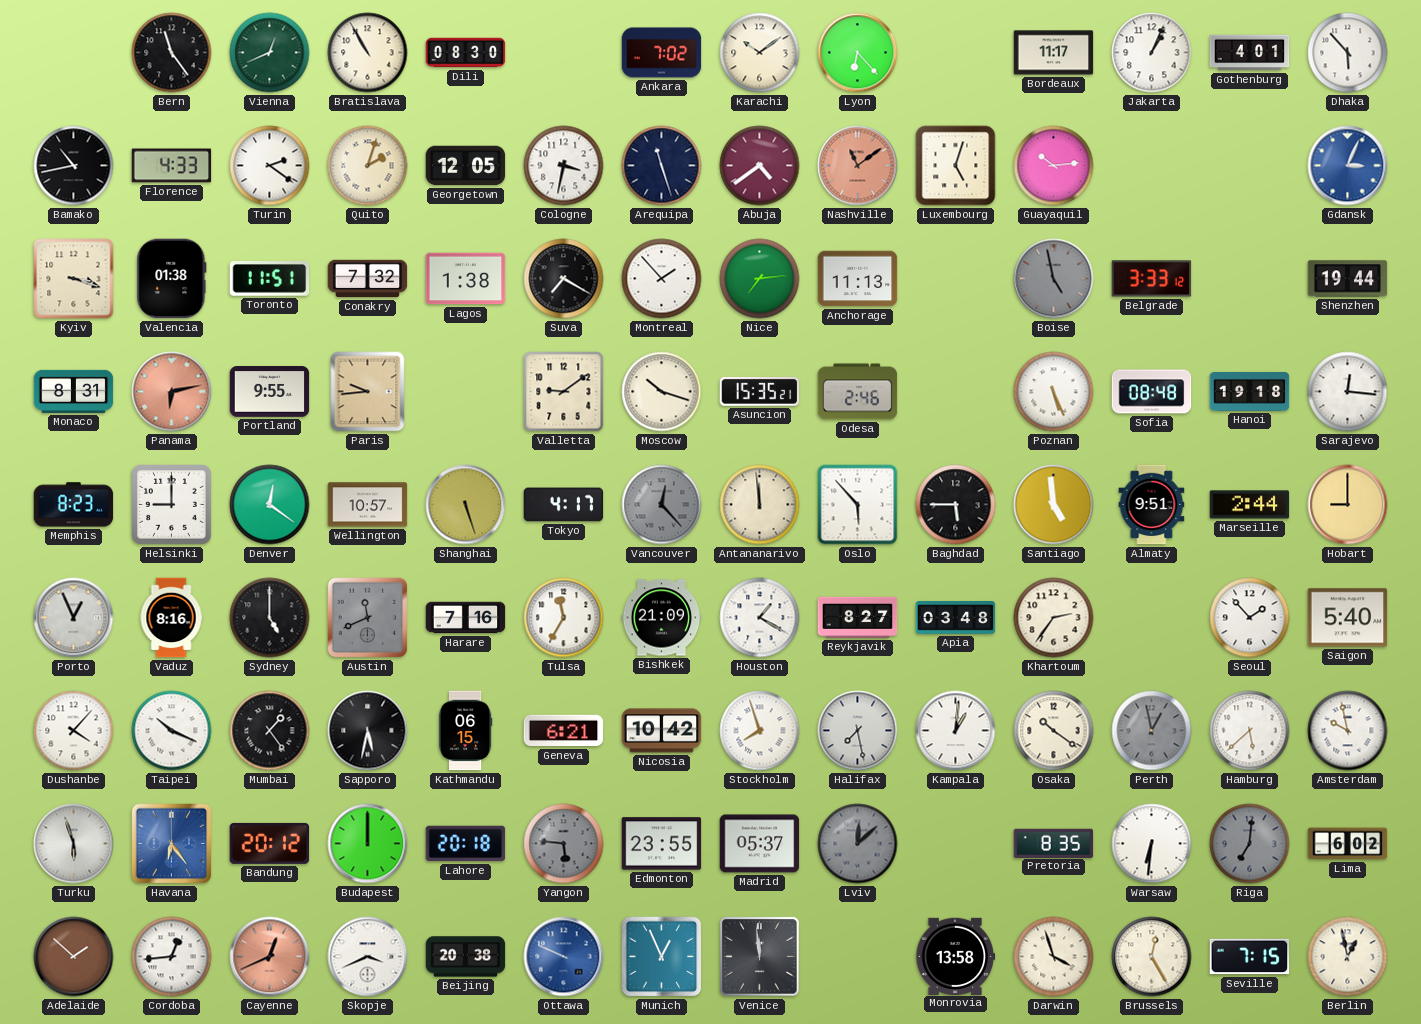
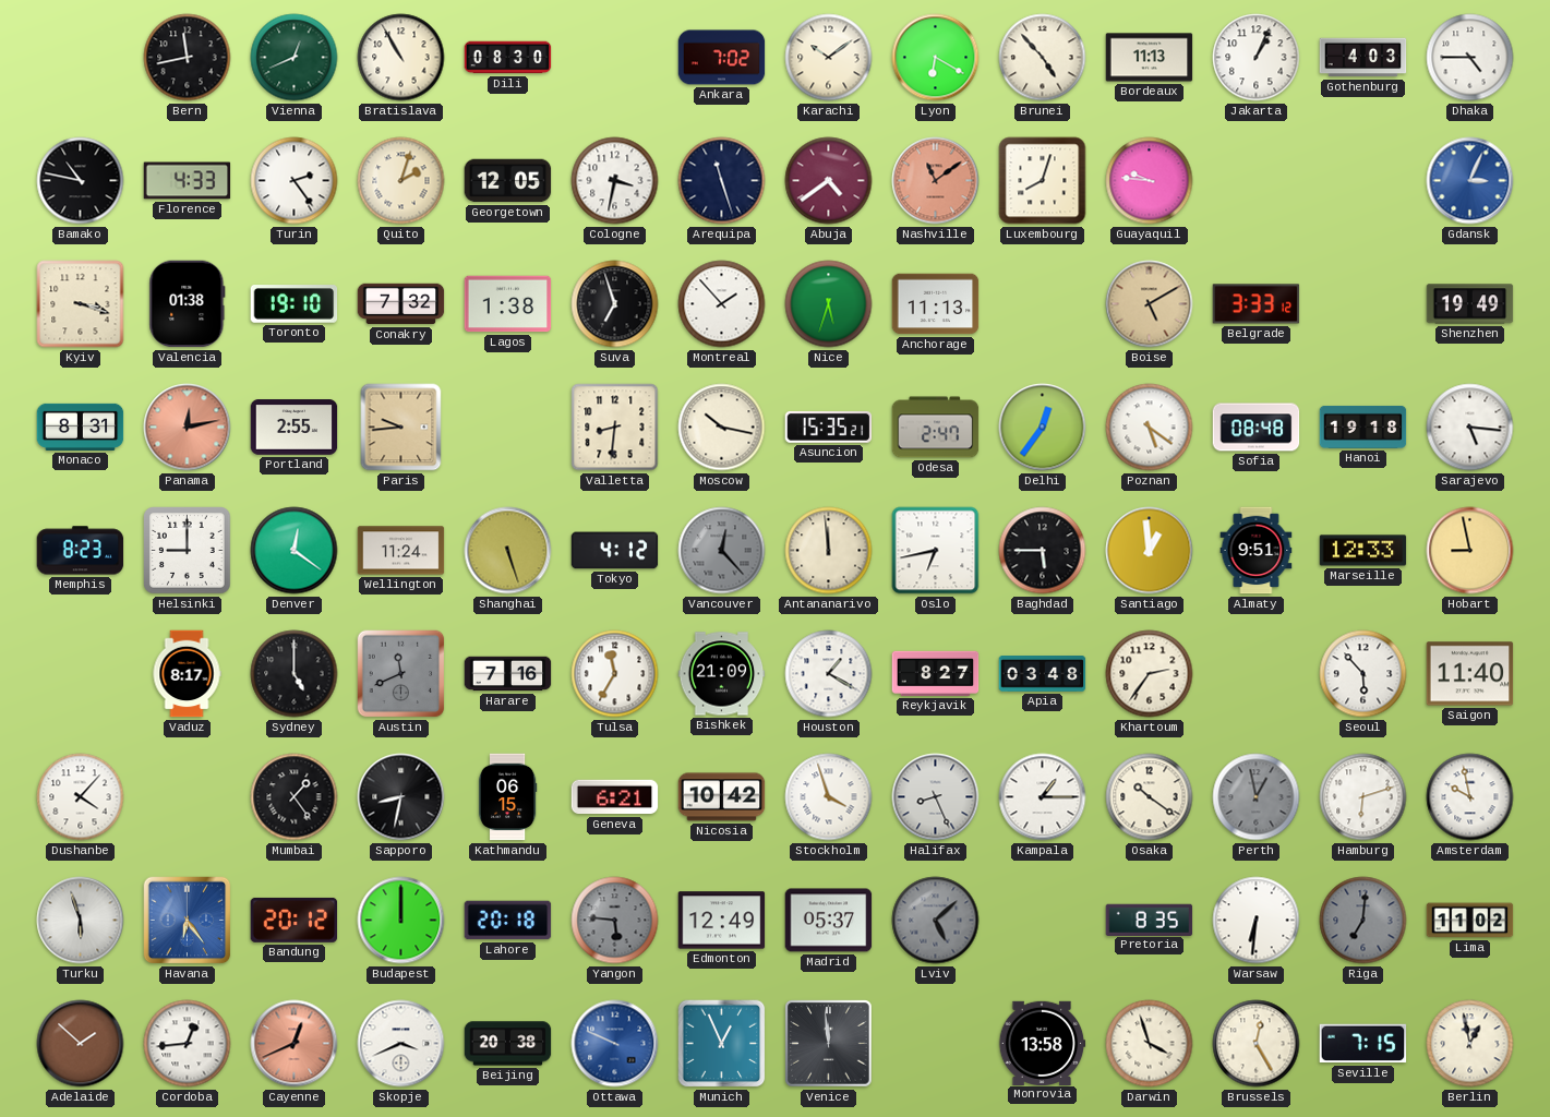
Bern: 11:24 -> 11:43 (188, 58)
Lyon: 6:23 -> 6:20 (936, 58)
Brunei: none -> 4:53 (1043, 58)
Bordeaux: 11:17 -> 11:13 (1150, 58)
Gothenburg: 4:01 -> 4:03 (1363, 58)
Dhaka: 5:53 -> 4:45 (1470, 58)
Bamako: 10:43 -> 10:47 (81, 181)
Turin: 2:21 -> 2:24 (295, 181)
Luxembourg: 5:03 -> 8:03 (1043, 181)
Guayaquil: 10:14 -> 9:46 (1150, 181)
Toronto: 11:51 -> 19:10 (295, 304)
Suva: 7:20 -> 6:57 (615, 304)
Nice: 7:14 -> 5:33 (829, 304)
Boise: 4:58 -> 5:10 (1150, 304)
Boise dial: grey -> champagne (1150, 304)
Shenzhen: 19:44 -> 19:49 (1470, 304)
Panama: 6:13 -> 12:13 (188, 428)
Portland: 9:55 -> 2:55 (295, 428)
Valletta: 9:09 -> 8:31 (615, 428)
Moscow: 10:18 -> 10:17 (722, 428)
Odesa: 2:46 -> 2:47 (936, 428)
Delhi: none -> 12:36 (1043, 428)
Poznan: 5:26 -> 5:21 (1150, 428)
Sarajevo: 12:16 -> 5:16 (1470, 428)
Wellington: 10:57 -> 11:24 (401, 551)
Tokyo: 4:17 -> 4:12 (615, 551)
Oslo: 5:53 -> 6:43 (936, 551)
Santiago: 4:59 -> 12:59 (1150, 551)
Marseille: 2:44 -> 12:33 (1363, 551)
Hobart: 9:00 -> 8:58 (1470, 551)
Porto: 12:56 -> none (74, 618)
Vaduz: 8:16 -> 8:17 (187, 674)
Seoul: 1:53 -> 5:53 (1363, 674)
Saigon: 5:40 -> 11:40 (1470, 674)
Taipei: 10:19 -> none (172, 731)
Sapporo: 5:32 -> 8:32 (401, 797)
Stockholm: 7:57 -> 3:57 (829, 797)
Halifax: 7:28 -> 8:26 (936, 797)
Kampala: 1:01 -> 1:15 (1043, 797)
Hamburg: 5:38 -> 6:12 (1363, 797)
Edmonton: 23:55 -> 12:49 (722, 921)
Lviv: 12:08 -> 5:08 (936, 921)
Lima: 6:02 -> 11:02 (1470, 921)
